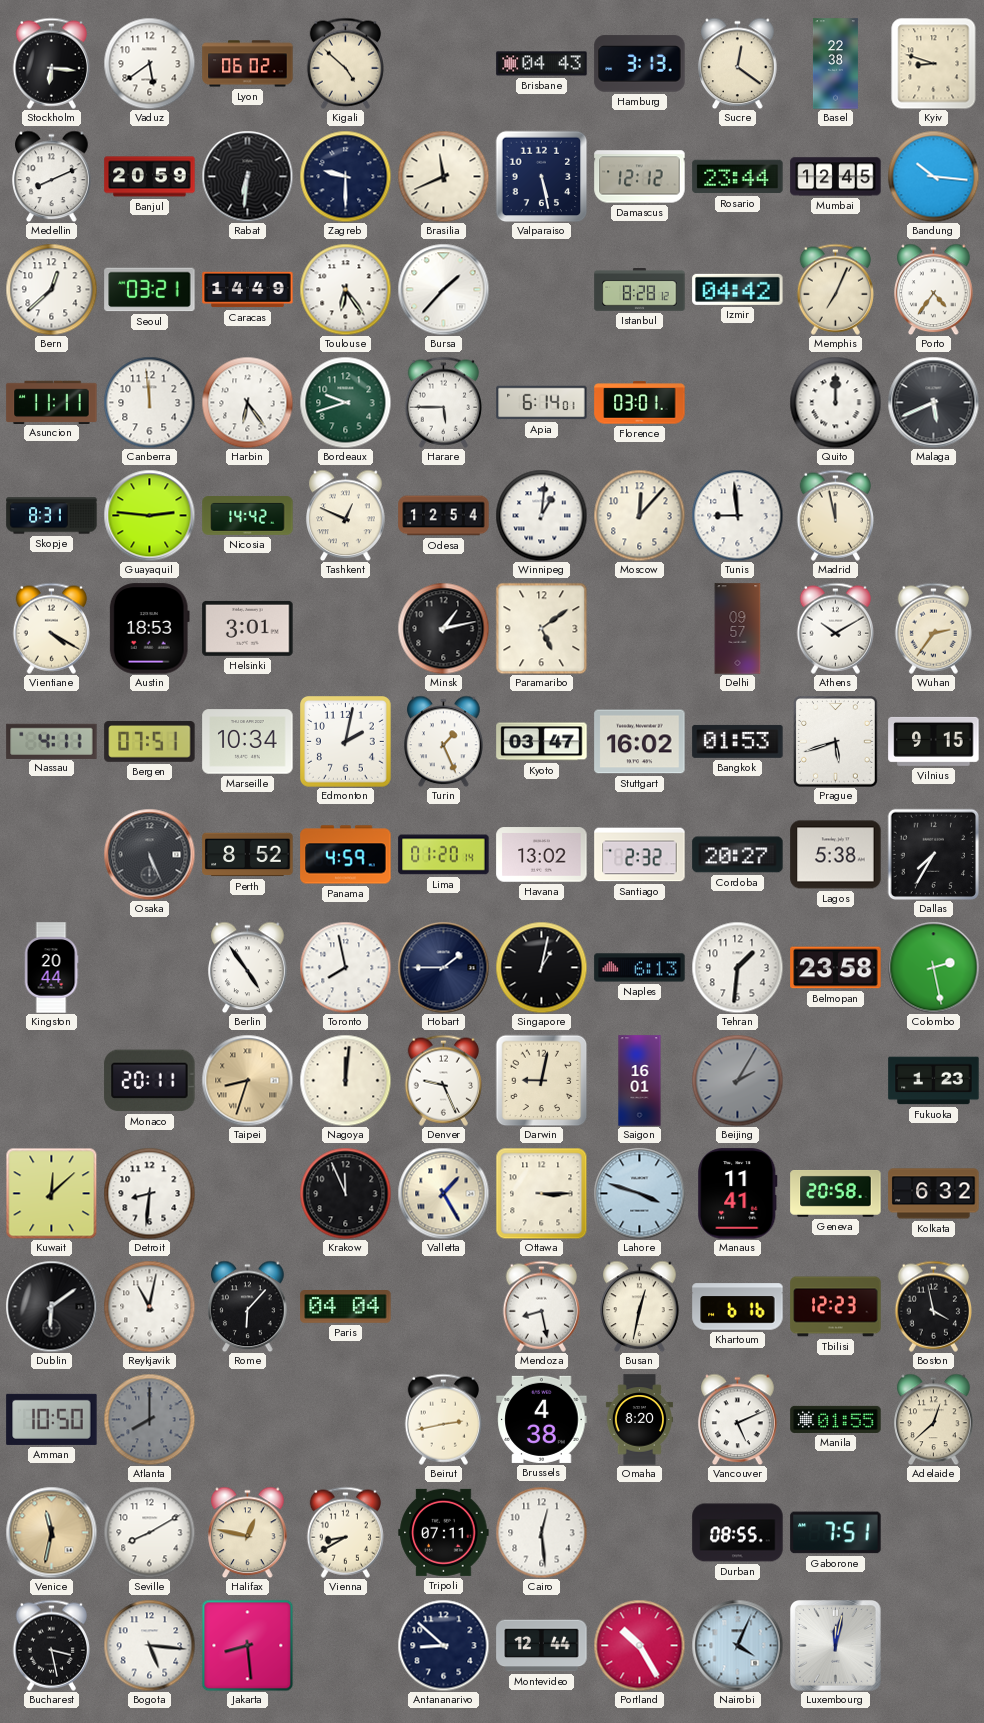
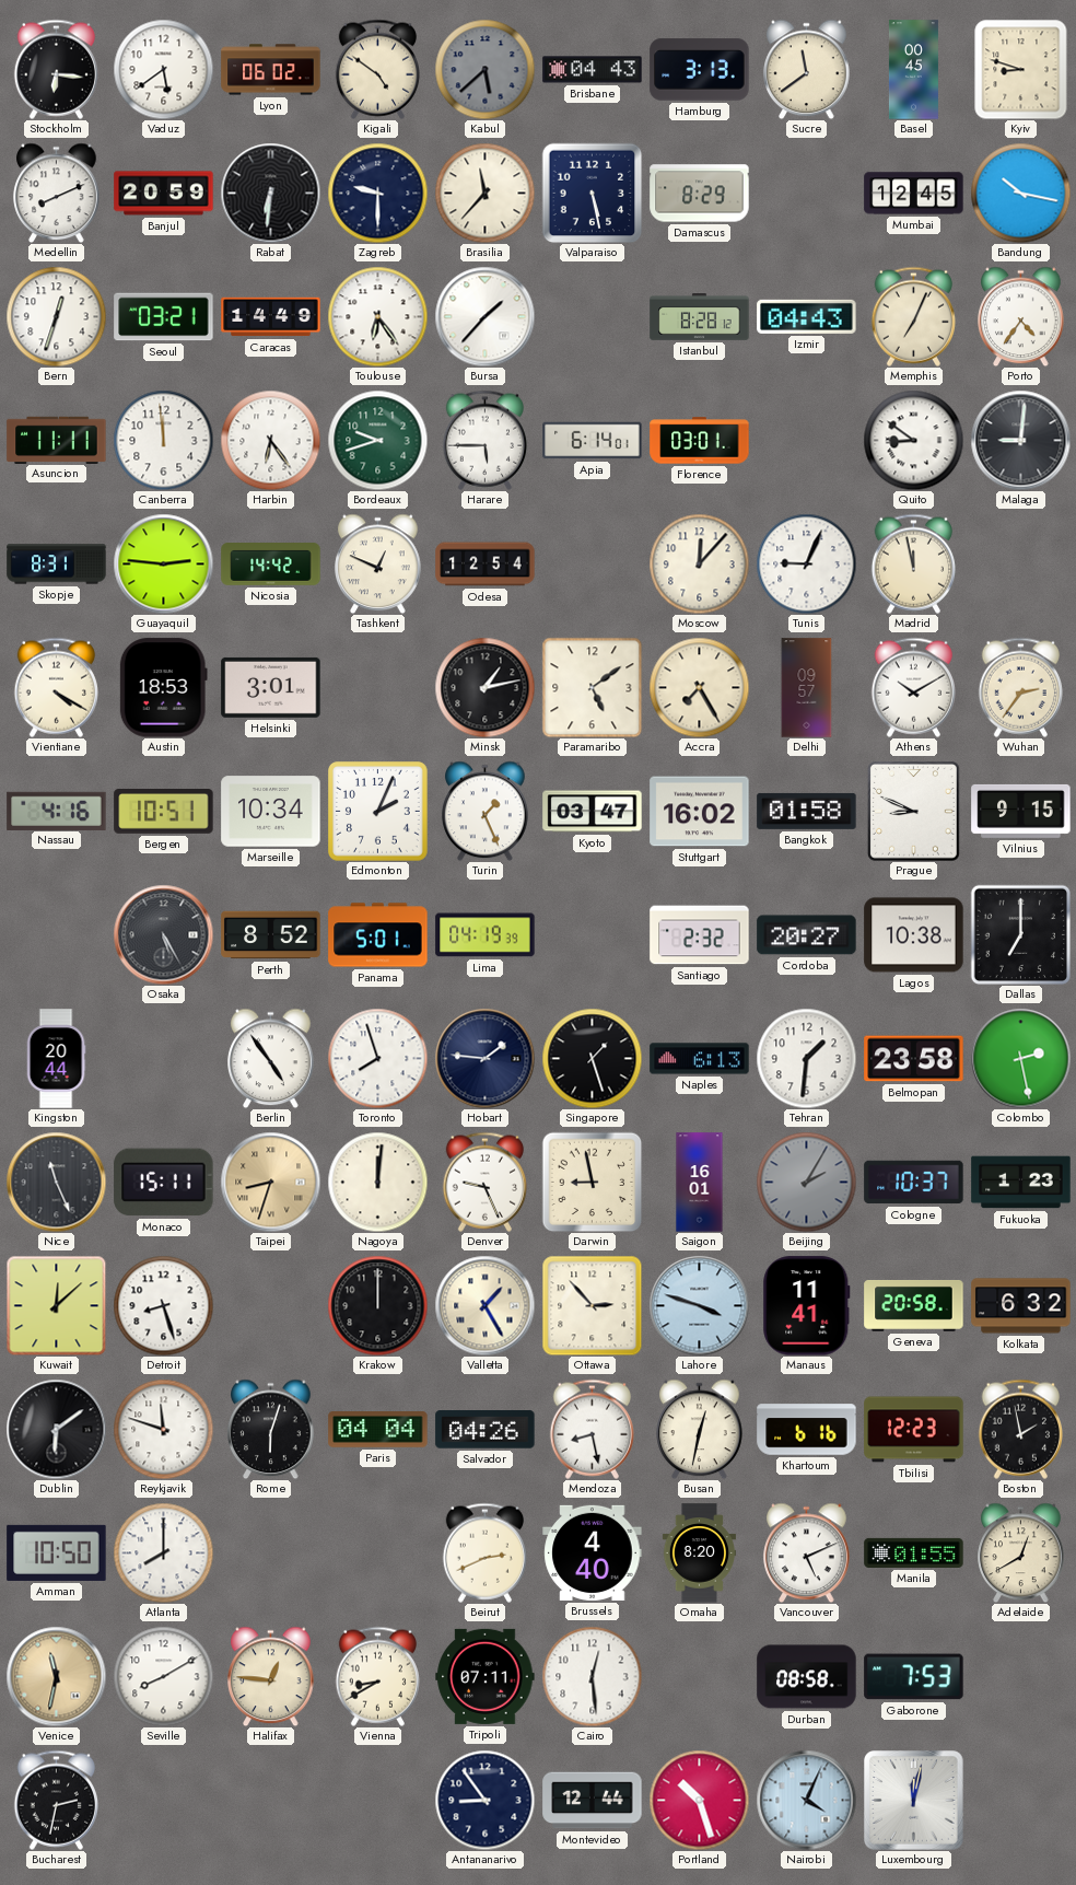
Kigali: 4:52 -> 4:51 (377, 69)
Kabul: none -> 5:38 (484, 69)
Sucre: 12:21 -> 11:39 (807, 69)
Basel: 22:38 -> 00:45 (913, 70)
Brasilia: 11:41 -> 11:37 (484, 193)
Damascus: 12:12 -> 8:29 (700, 194)
Rosario: 23:44 -> none (738, 177)
Bandung: 10:16 -> 10:17 (1020, 193)
Bern: 12:38 -> 12:33 (56, 316)
Izmir: 04:42 -> 04:43 (807, 316)
Quito: 12:00 -> 8:51 (913, 440)
Malaga: 5:41 -> 9:01 (1020, 440)
Winnipeg: 1:01 -> none (541, 515)
Tunis: 8:59 -> 9:04 (806, 563)
Accra: none -> 7:25 (699, 687)
Nassau: 4:11 -> 4:16 (57, 811)
Bergen: 07:51 -> 10:51 (164, 812)
Edmonton: 2:02 -> 2:04 (378, 812)
Bangkok: 01:53 -> 01:58 (807, 811)
Prague: 5:42 -> 8:49 (914, 812)
Osaka: 5:26 -> 5:25 (163, 934)
Panama: 4:59 -> 5:01 (378, 935)
Lima: 01:20 -> 04:19 (486, 935)
Havana: 13:02 -> none (542, 855)
Lagos: 5:38 -> 10:38 (914, 935)
Dallas: 7:35 -> 7:00 (1020, 934)
Toronto: 7:58 -> 7:57 (377, 1058)
Hobart: 1:45 -> 1:46 (484, 1058)
Singapore: 1:02 -> 1:27 (592, 1058)
Nice: none -> 11:26 (56, 1182)
Monaco: 20:11 -> 15:11 (164, 1183)
Darwin: 9:02 -> 8:58 (592, 1182)
Cologne: none -> 10:37 (914, 1183)
Detroit: 8:31 -> 8:27 (163, 1305)
Krakow: 11:56 -> 12:00 (377, 1305)
Ottawa: 3:15 -> 2:53 (592, 1305)
Reykjavik: 11:02 -> 11:48 (163, 1429)
Rome: 6:07 -> 6:03 (271, 1429)
Salvador: none -> 04:26 (486, 1430)
Boston: 3:58 -> 1:58 (1020, 1429)
Atlanta dial: grey -> white (163, 1552)
Beirut: 2:43 -> 2:41 (484, 1552)
Brussels: 4:38 -> 4:40 (593, 1552)
Adelaide: 12:38 -> 12:40 (1021, 1552)
Halifax: 12:47 -> 12:46 (271, 1676)
Durban: 08:55 -> 08:58 (807, 1677)
Gaborone: 7:51 -> 7:53 (914, 1677)
Bucharest: 3:28 -> 2:32 (56, 1800)
Bogota: 5:16 -> none (149, 1645)
Jakarta: 8:29 -> none (247, 1645)
Antananarivo: 8:52 -> 8:54 (484, 1800)
Portland: 10:25 -> 10:27 (699, 1800)
